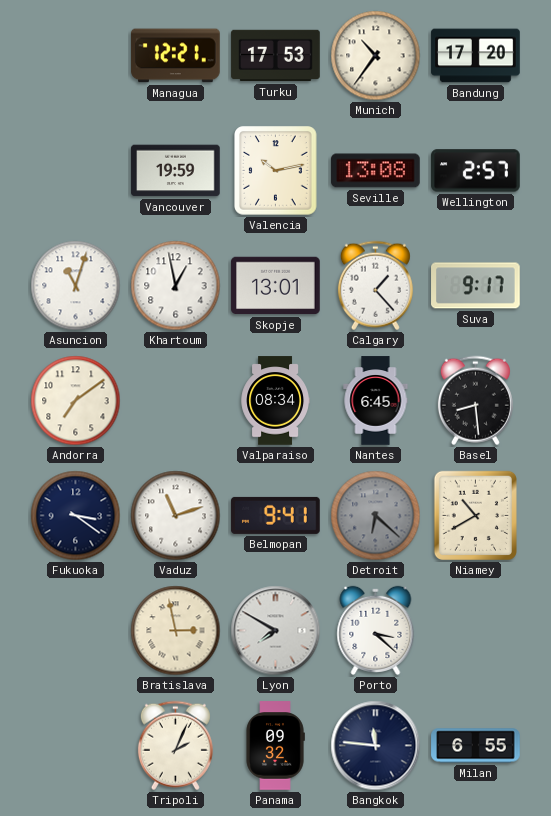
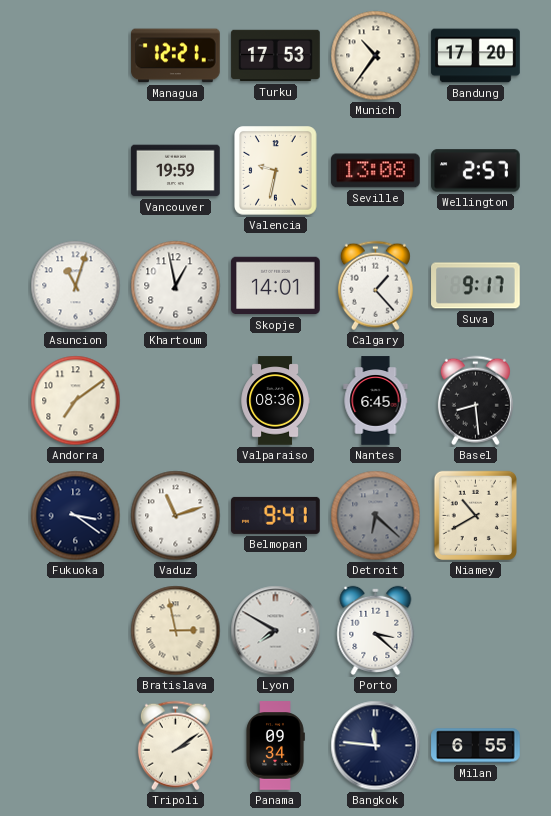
Valencia: 10:13 -> 9:32 (276, 171)
Skopje: 13:01 -> 14:01 (276, 286)
Valparaiso: 08:34 -> 08:36 (275, 401)
Tripoli: 2:04 -> 2:09 (175, 746)
Panama: 09:32 -> 09:34 (275, 746)
